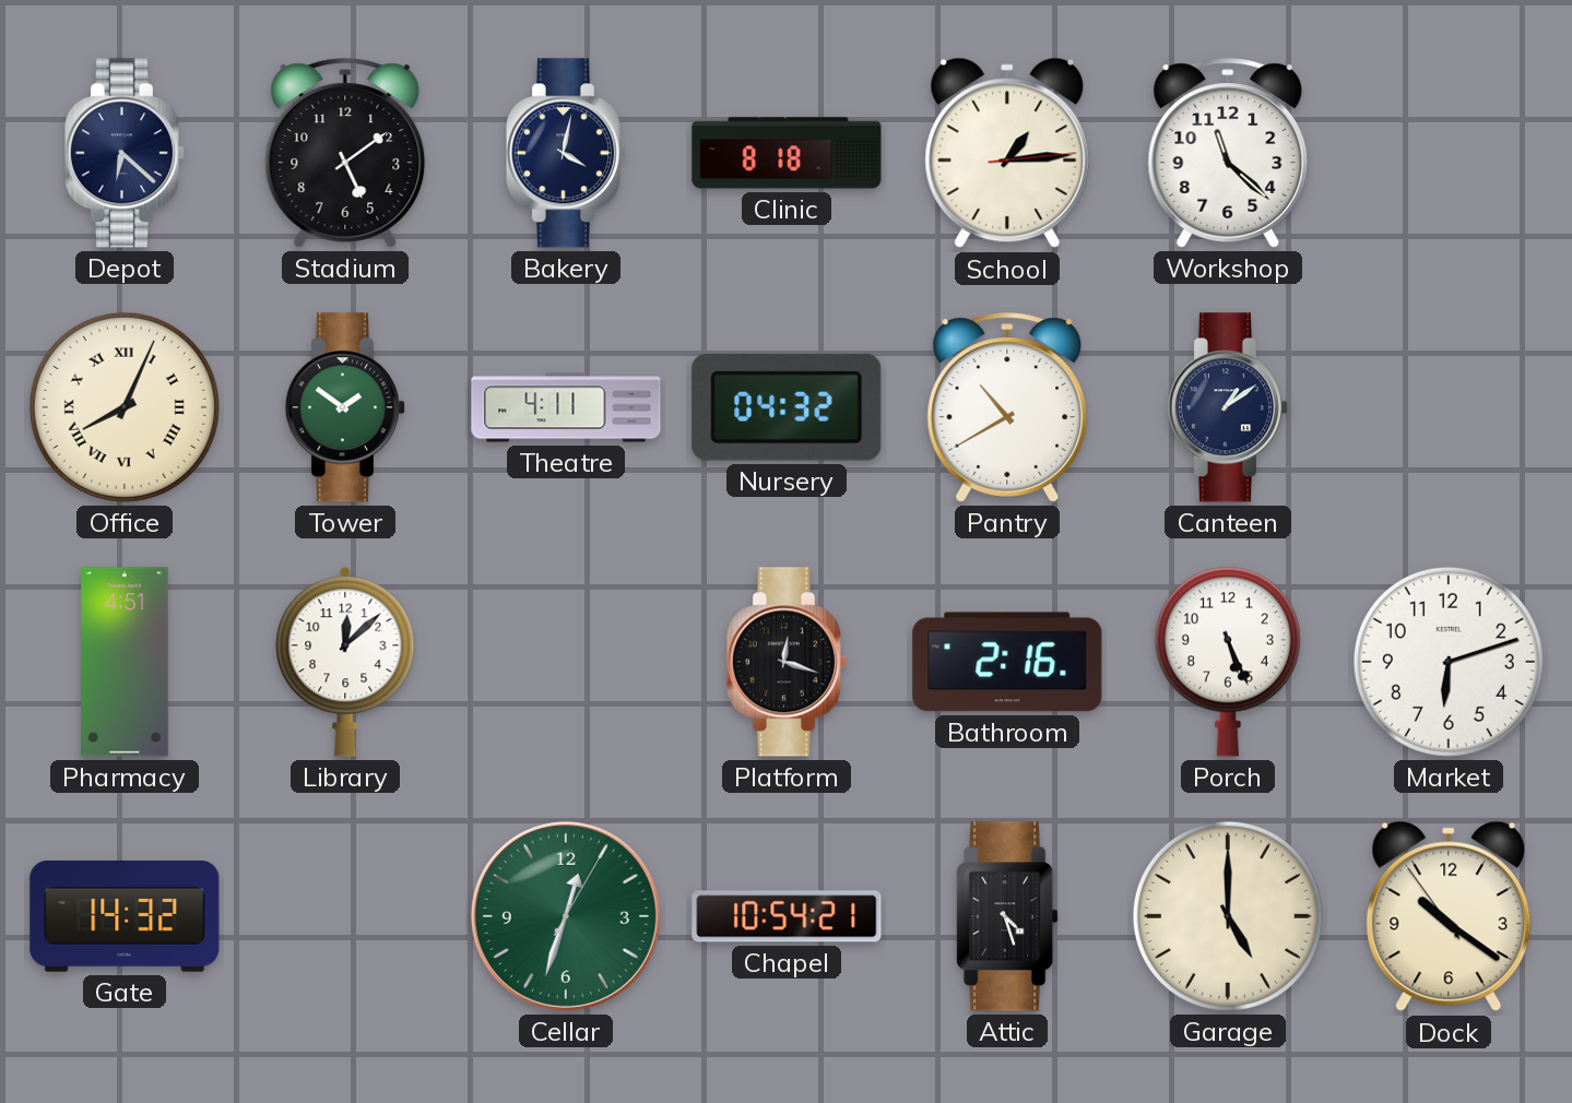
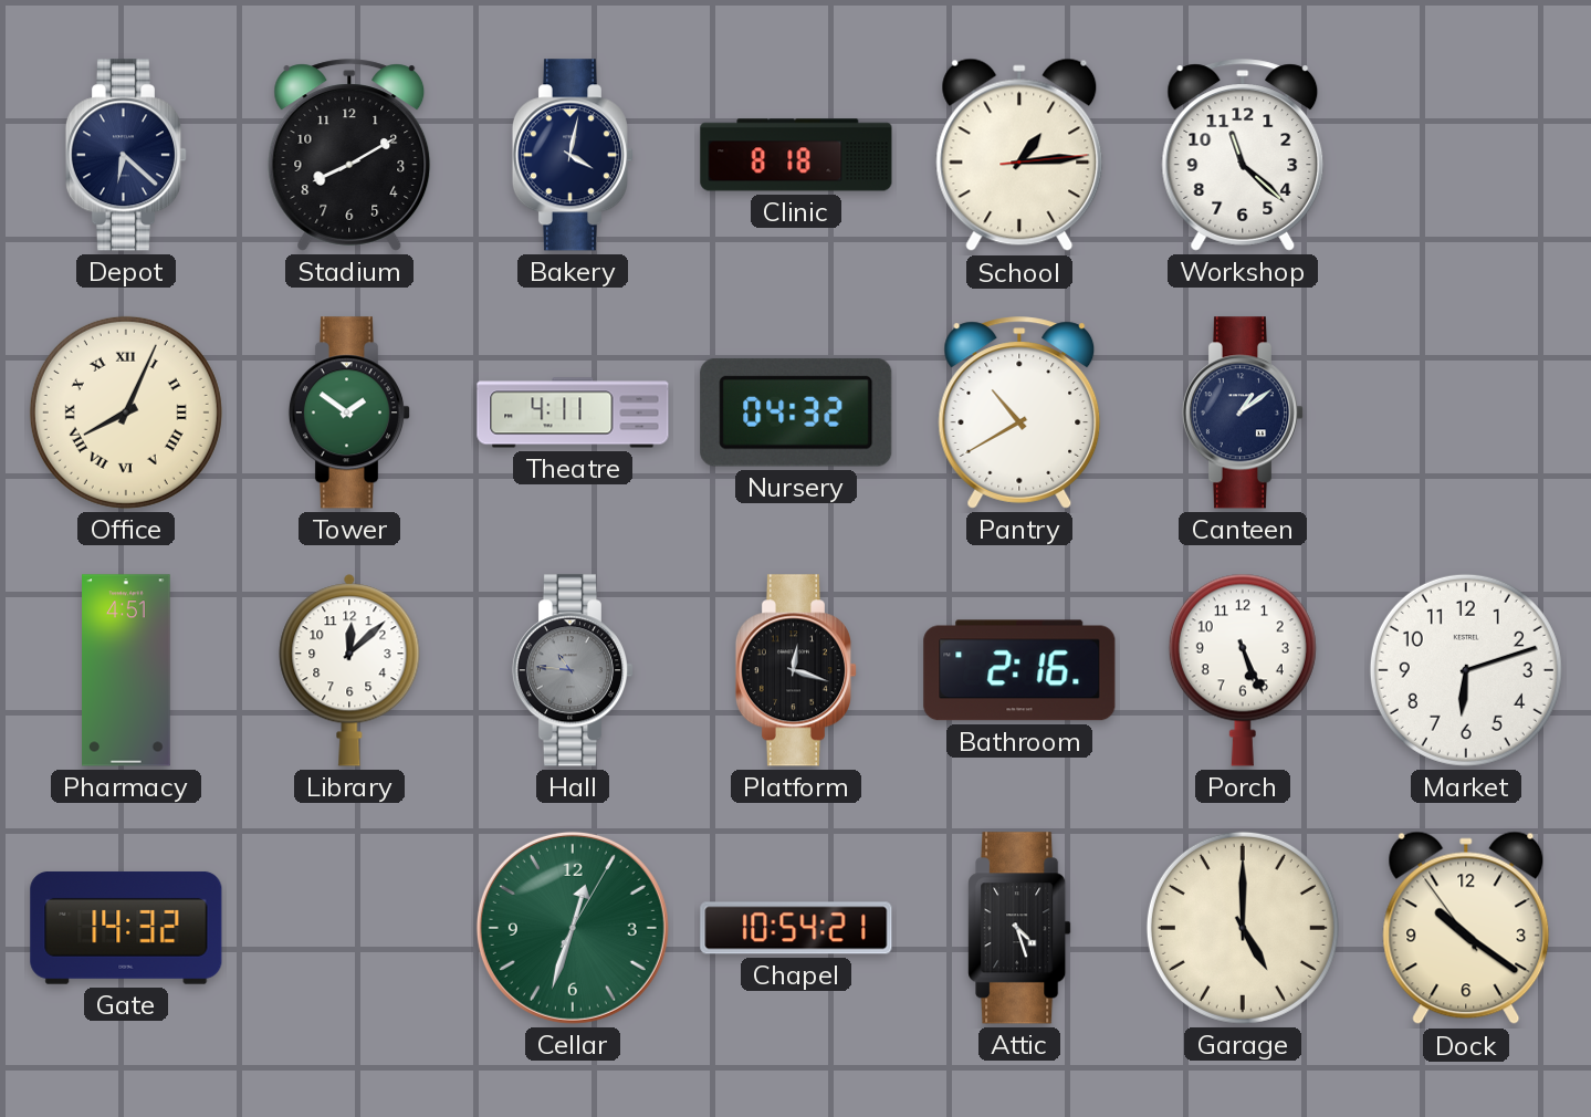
Stadium: 5:09 -> 8:10 (349, 155)
Hall: none -> 10:46 (573, 670)
